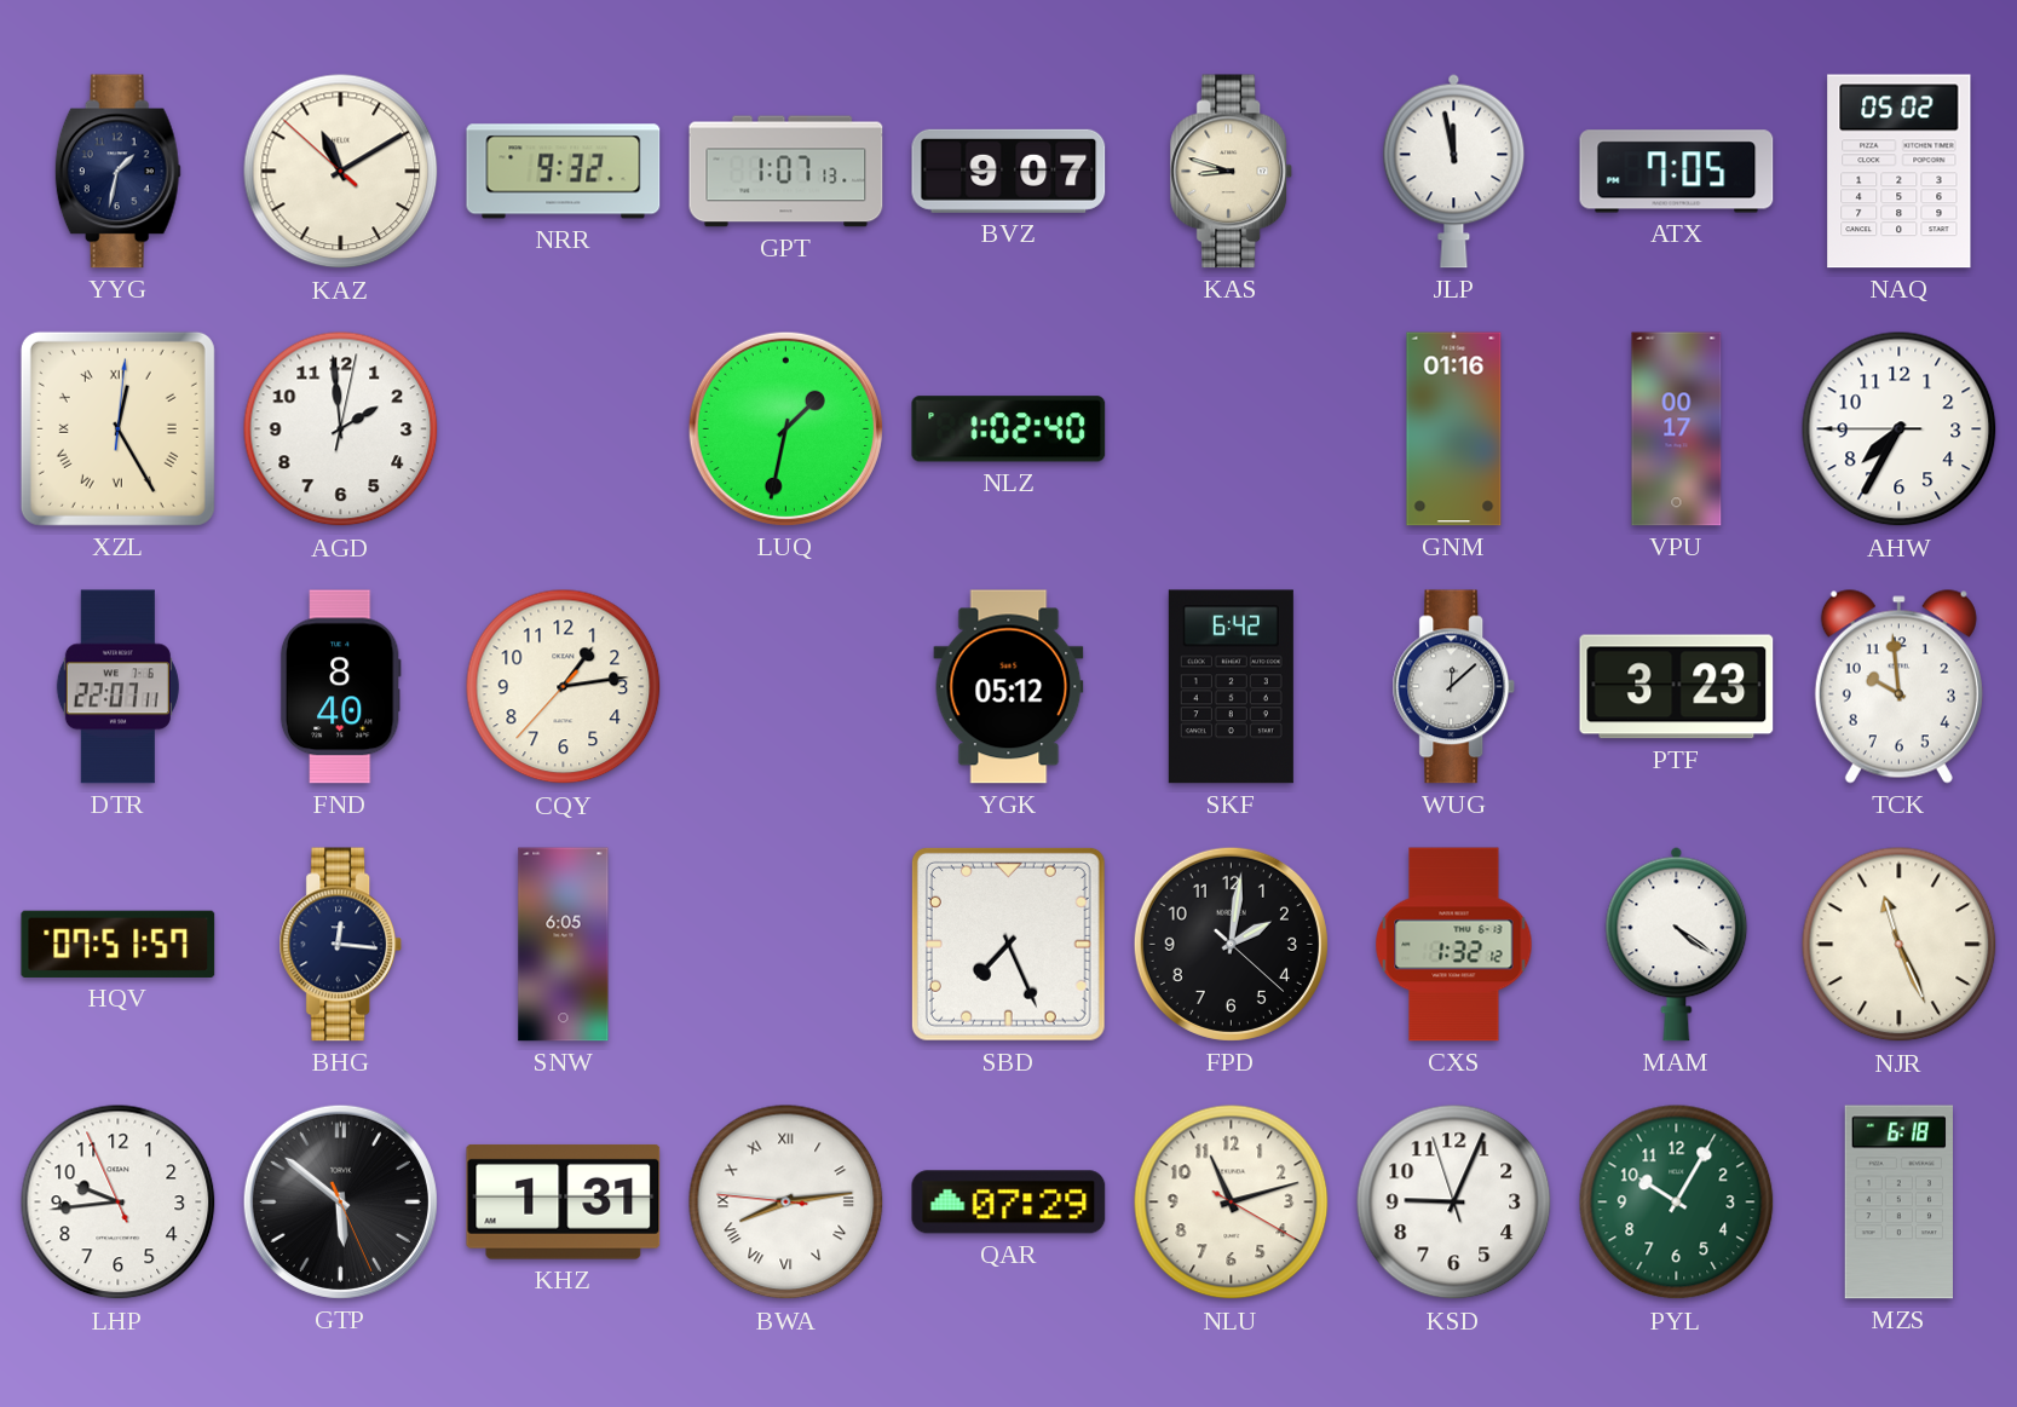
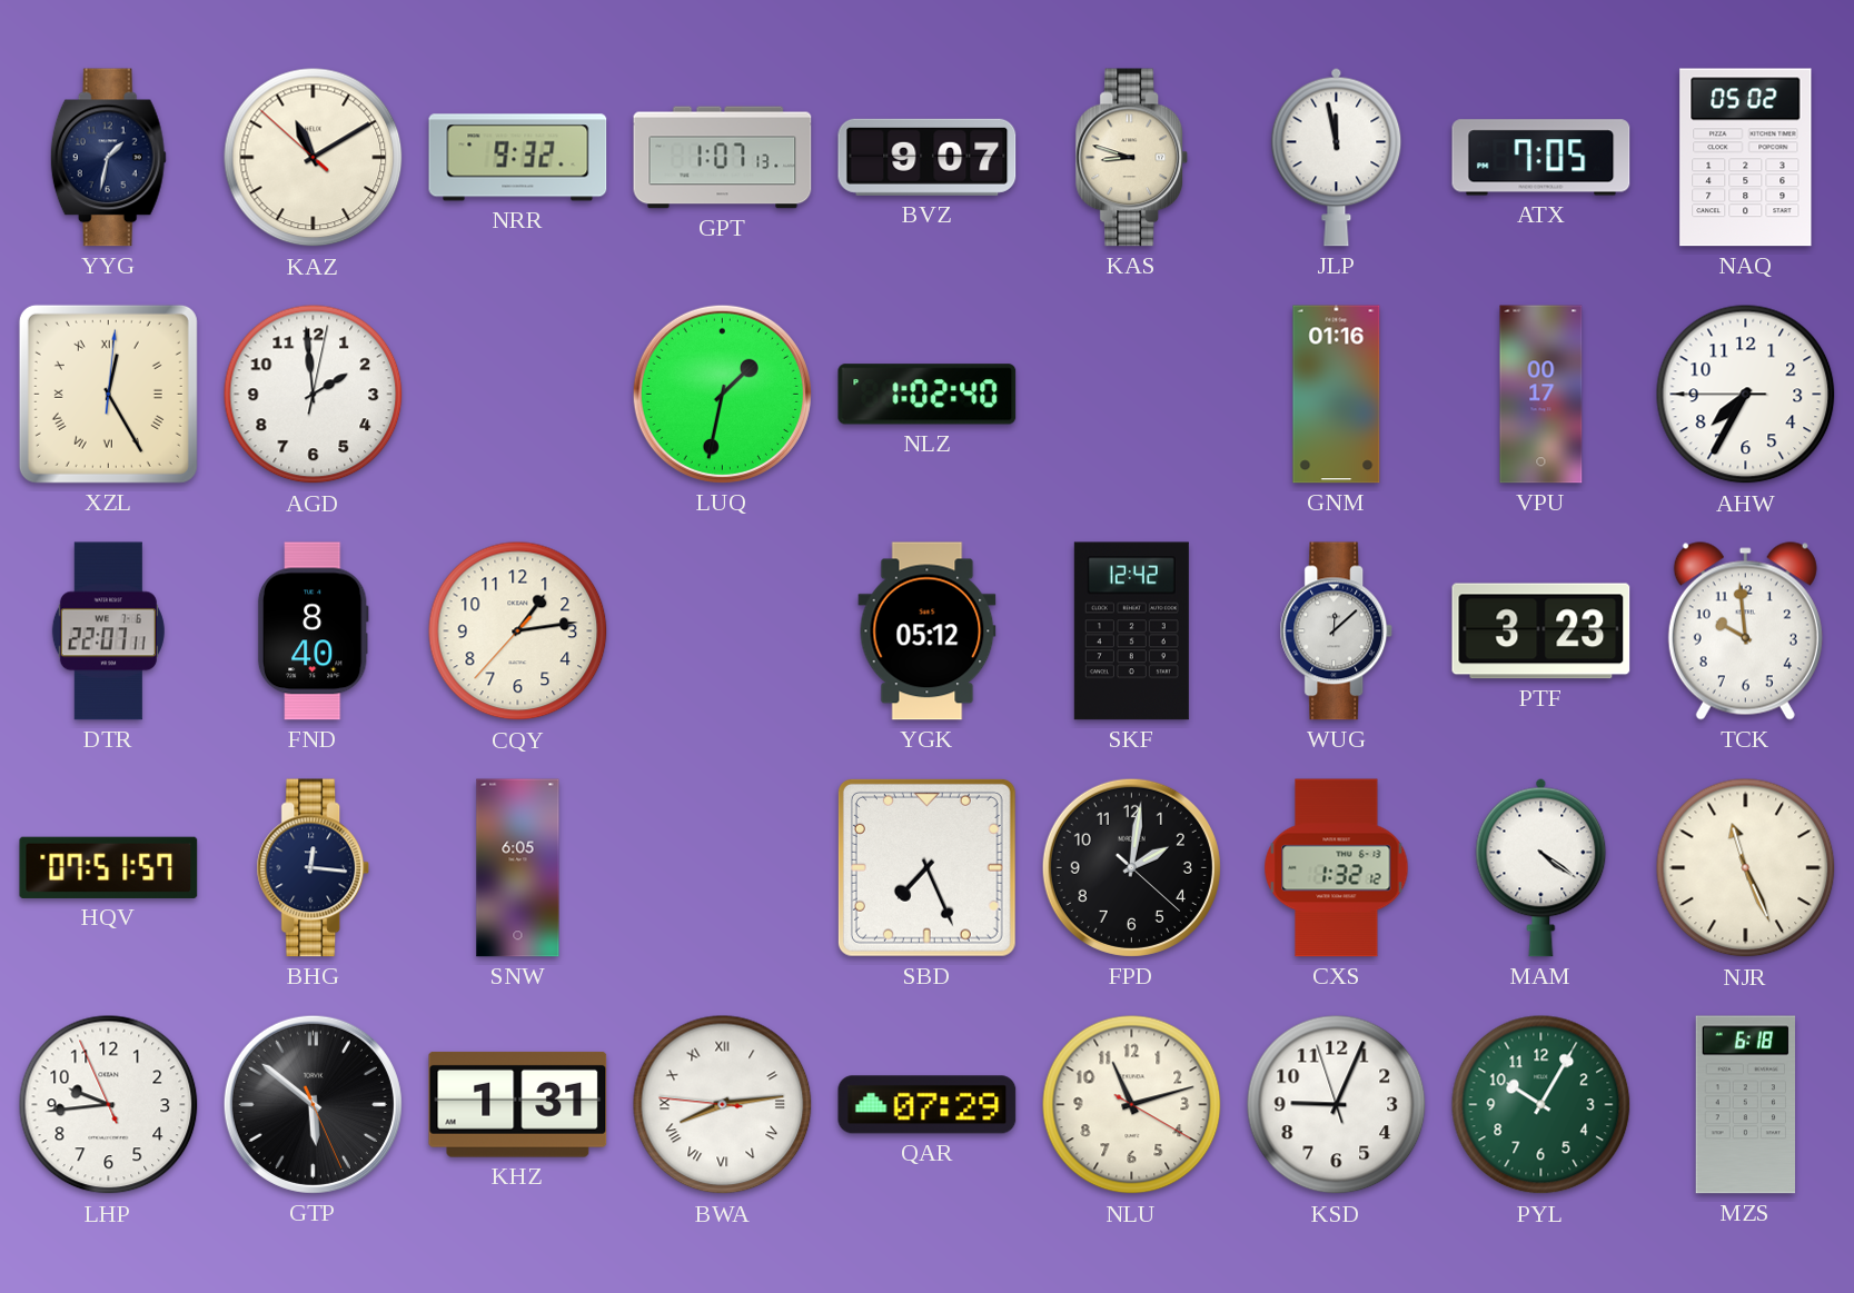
SKF: 6:42 -> 12:42 (1131, 631)
